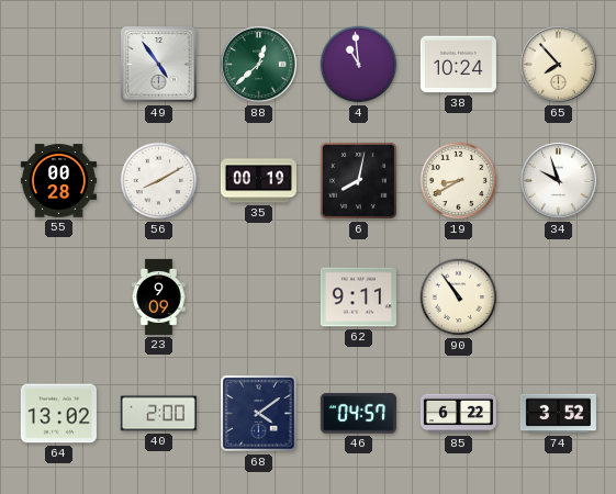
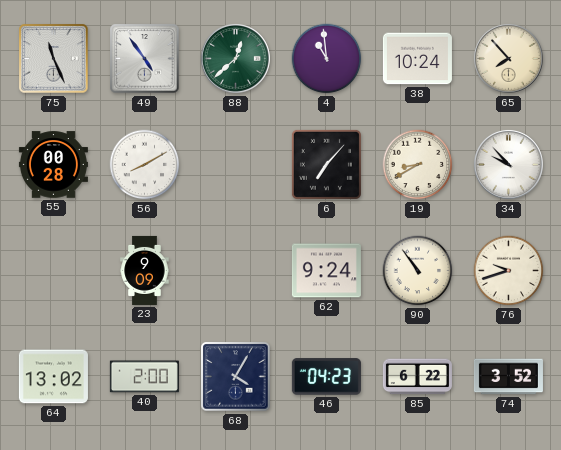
75: none -> 11:26 (54, 59)
35: 00:19 -> none (258, 181)
6: 8:02 -> 7:07 (326, 164)
34: 9:57 -> 9:53 (508, 164)
62: 9:11 -> 9:24 (326, 271)
76: none -> 9:42 (509, 271)
68: 4:09 -> 4:05 (236, 377)
46: 04:57 -> 04:23 (326, 377)
